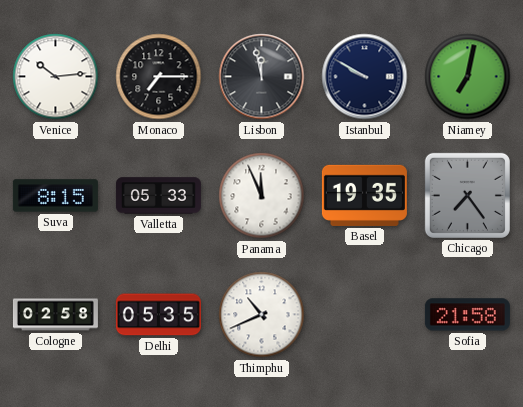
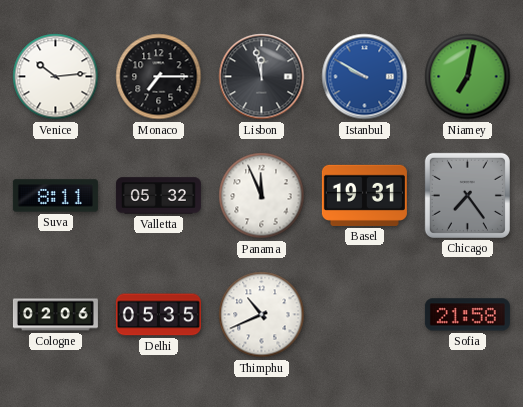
Istanbul dial: navy -> blue (365, 77)
Suva: 8:15 -> 8:11 (55, 196)
Valletta: 05:33 -> 05:32 (158, 196)
Basel: 19:35 -> 19:31 (364, 195)
Cologne: 02:58 -> 02:06 (55, 315)
